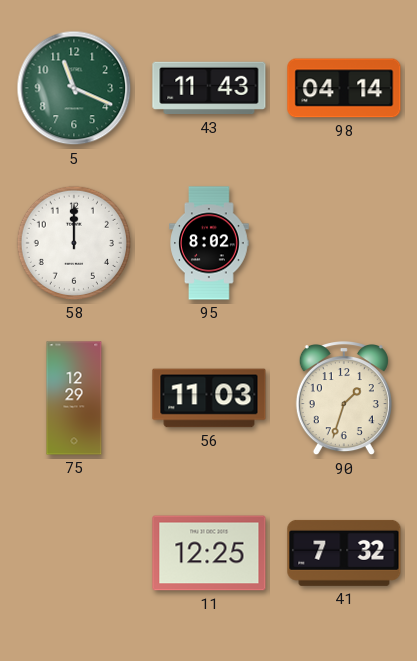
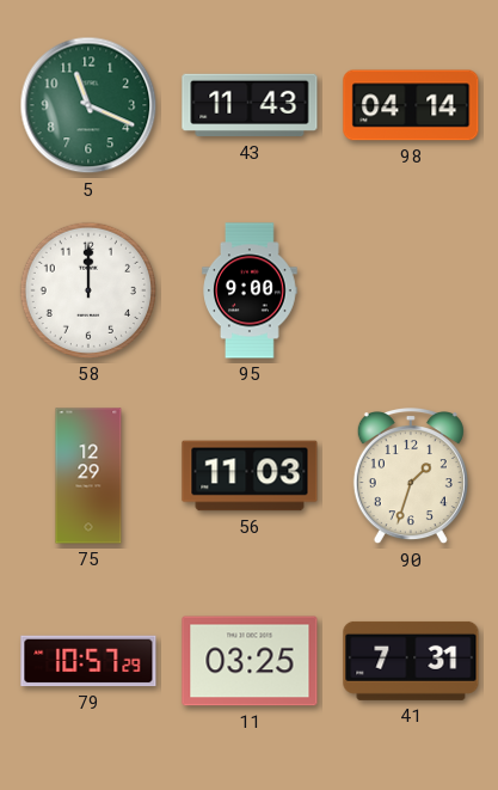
95: 8:02 -> 9:00 (250, 290)
79: none -> 10:57 (88, 661)
11: 12:25 -> 03:25 (250, 661)
41: 7:32 -> 7:31 (411, 661)
